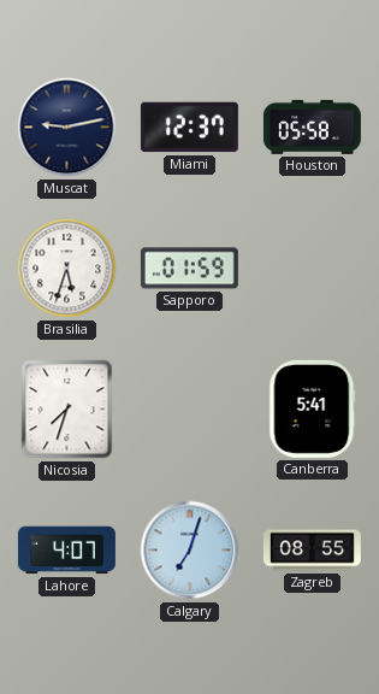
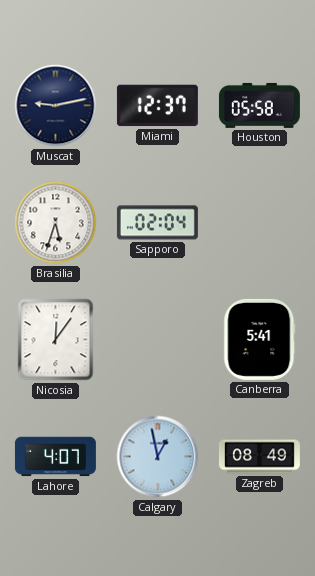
Sapporo: 01:59 -> 02:04 (157, 223)
Nicosia: 7:33 -> 12:06 (56, 340)
Calgary: 7:03 -> 12:58 (158, 457)
Zagreb: 08:55 -> 08:49 (259, 457)
